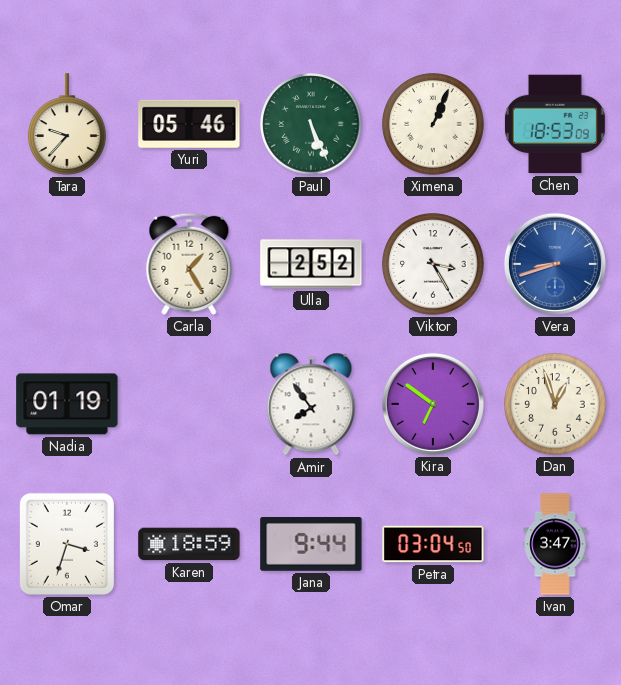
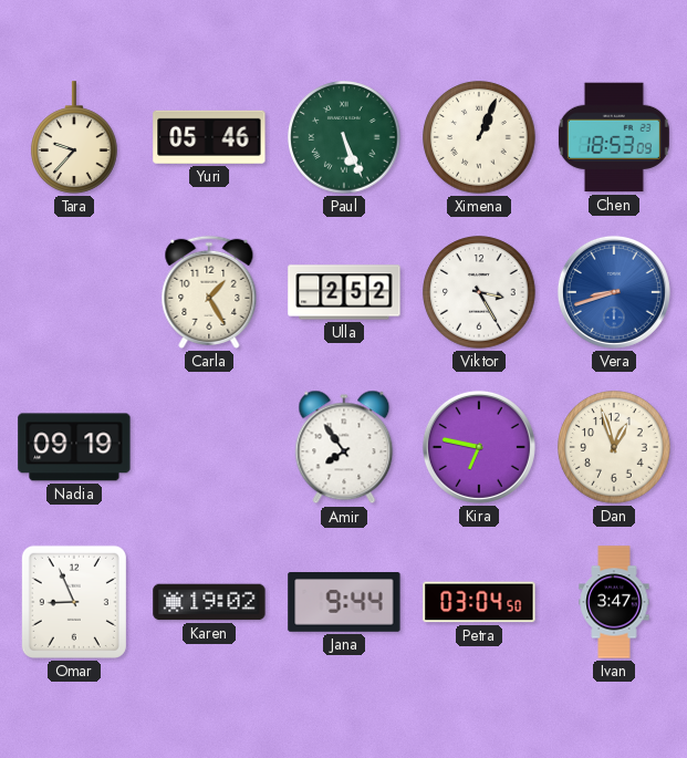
Nadia: 01:19 -> 09:19 (74, 447)
Kira: 6:51 -> 6:47 (479, 447)
Omar: 3:33 -> 8:56 (74, 602)
Karen: 18:59 -> 19:02 (209, 602)
